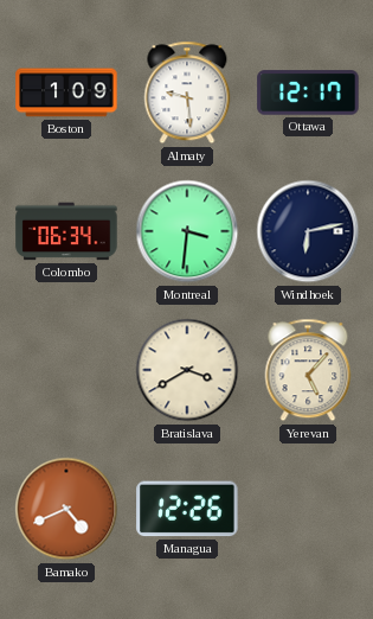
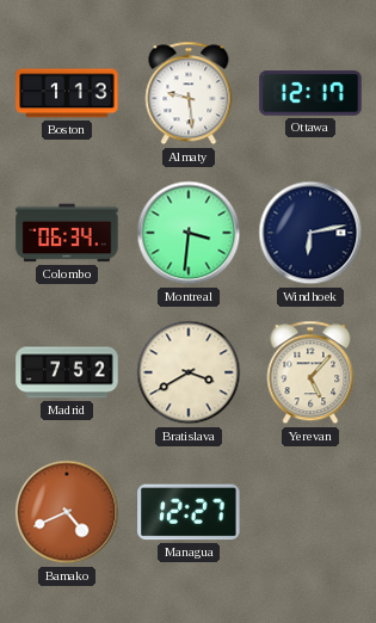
Boston: 1:09 -> 1:13 (67, 93)
Madrid: none -> 7:52 (67, 372)
Managua: 12:26 -> 12:27 (189, 512)
